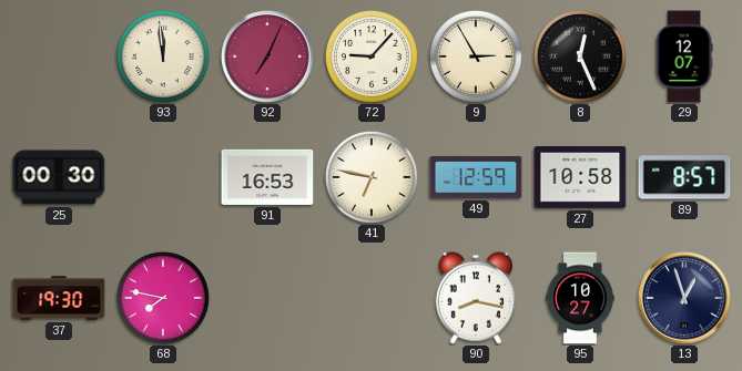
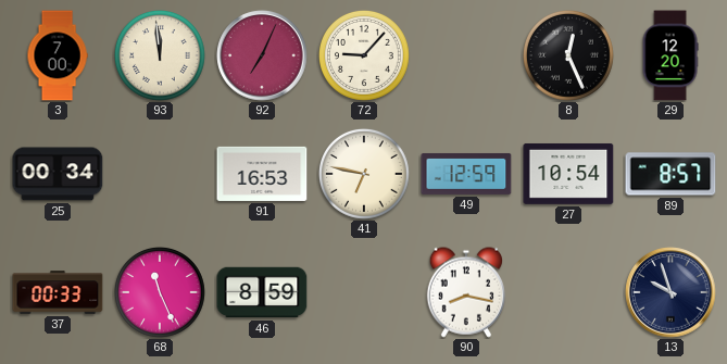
3: none -> 7:00 (58, 55)
9: 2:55 -> none (476, 58)
29: 12:07 -> 12:20 (670, 55)
25: 00:30 -> 00:34 (58, 174)
27: 10:58 -> 10:54 (568, 174)
37: 19:30 -> 00:33 (58, 292)
68: 7:47 -> 11:26 (160, 293)
46: none -> 8:59 (262, 292)
95: 10:27 -> none (580, 298)
13: 12:57 -> 9:57 (670, 292)
